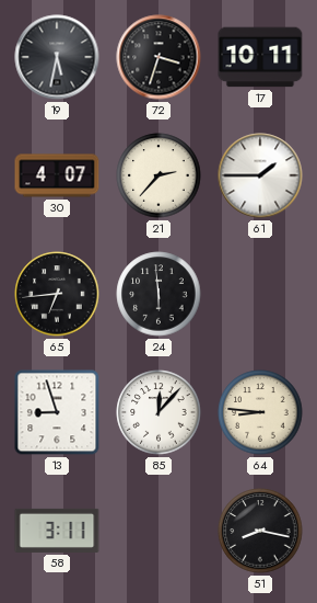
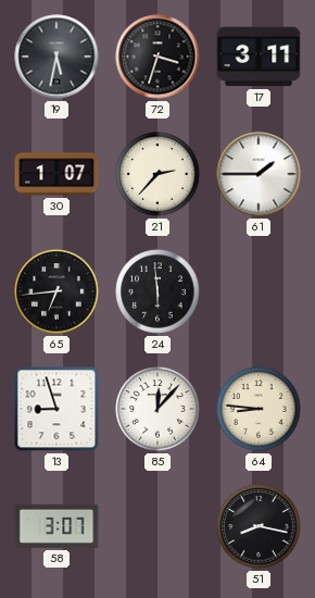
17: 10:11 -> 3:11 (259, 57)
30: 4:07 -> 1:07 (56, 174)
58: 3:11 -> 3:07 (56, 526)
